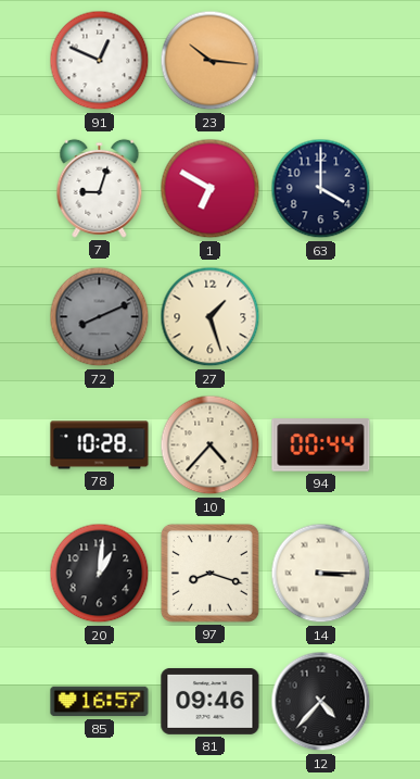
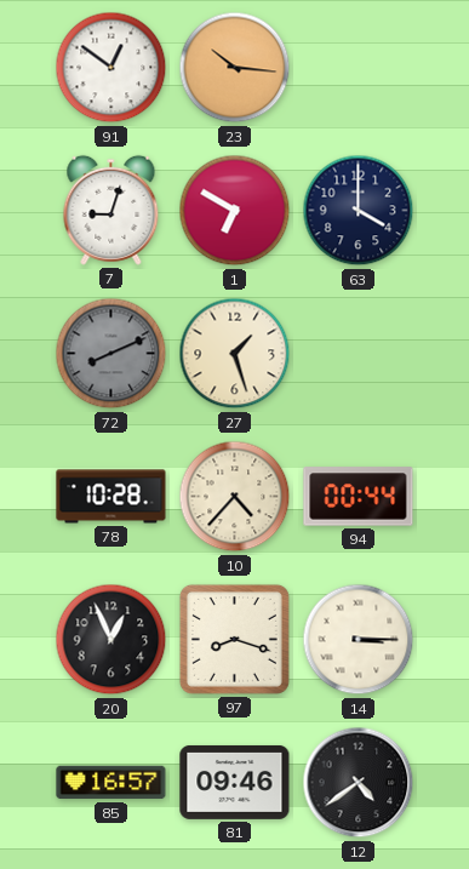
91: 12:49 -> 12:51 (111, 68)
20: 1:01 -> 12:56 (111, 640)
12: 4:37 -> 4:39 (359, 783)
